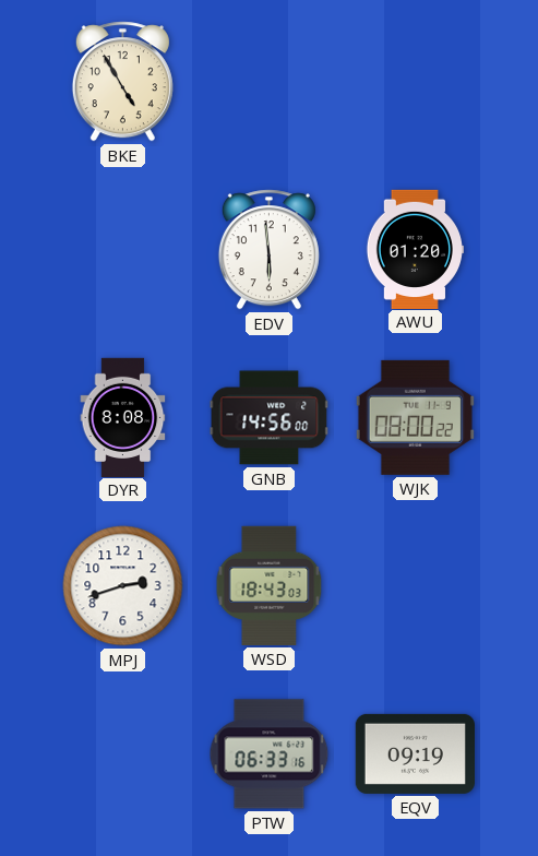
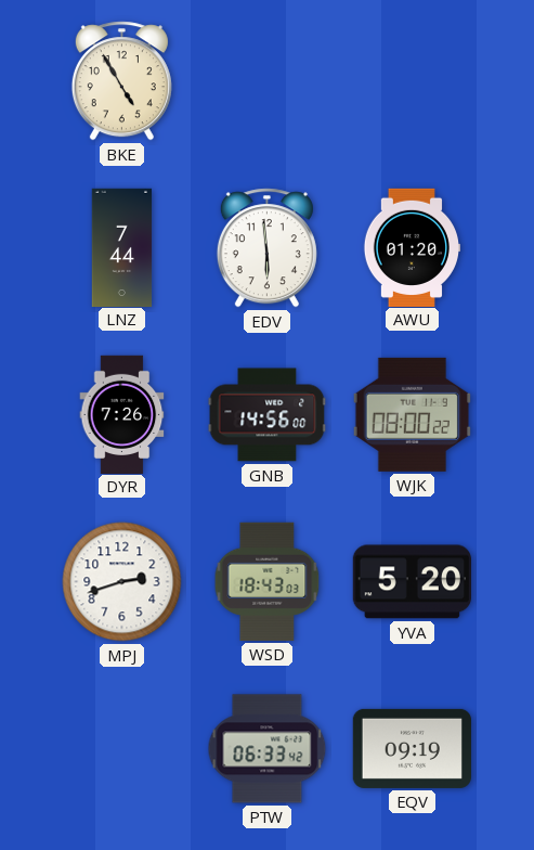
LNZ: none -> 7:44 (122, 247)
DYR: 8:08 -> 7:26 (122, 414)
YVA: none -> 5:20 (412, 582)
PTW: 06:33:16 -> 06:33:42 (268, 749)
